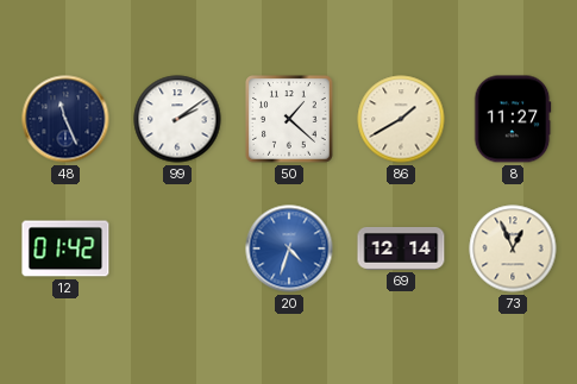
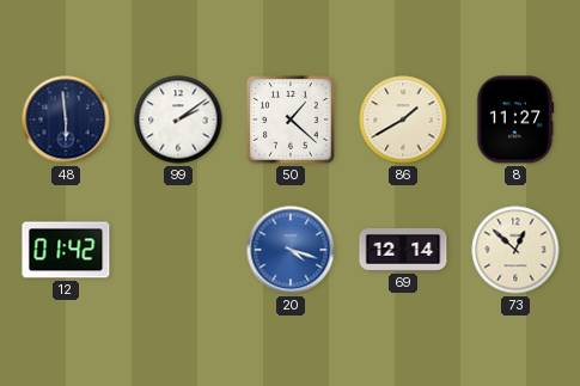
48: 11:26 -> 5:59 (66, 120)
20: 4:33 -> 4:18 (291, 250)
73: 12:56 -> 12:52 (515, 250)
